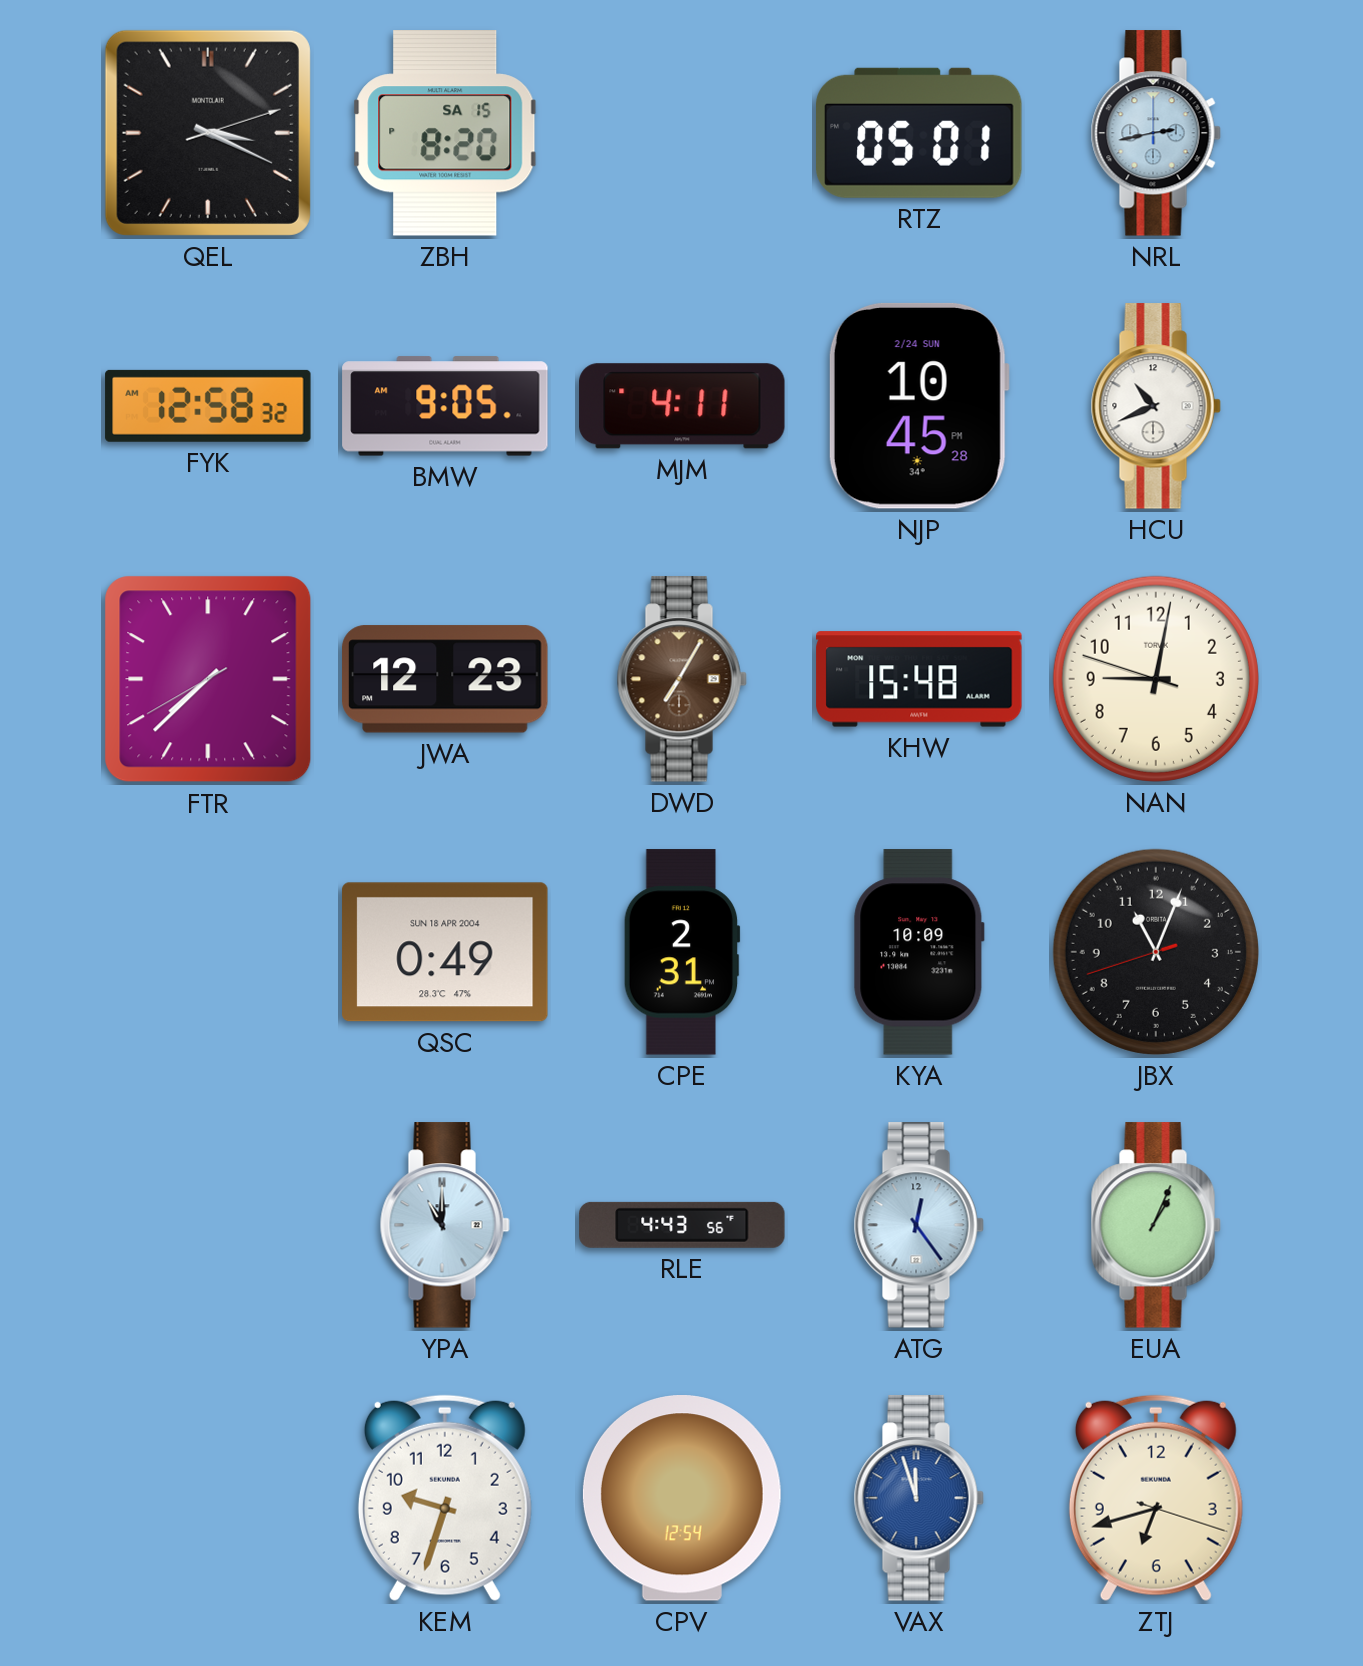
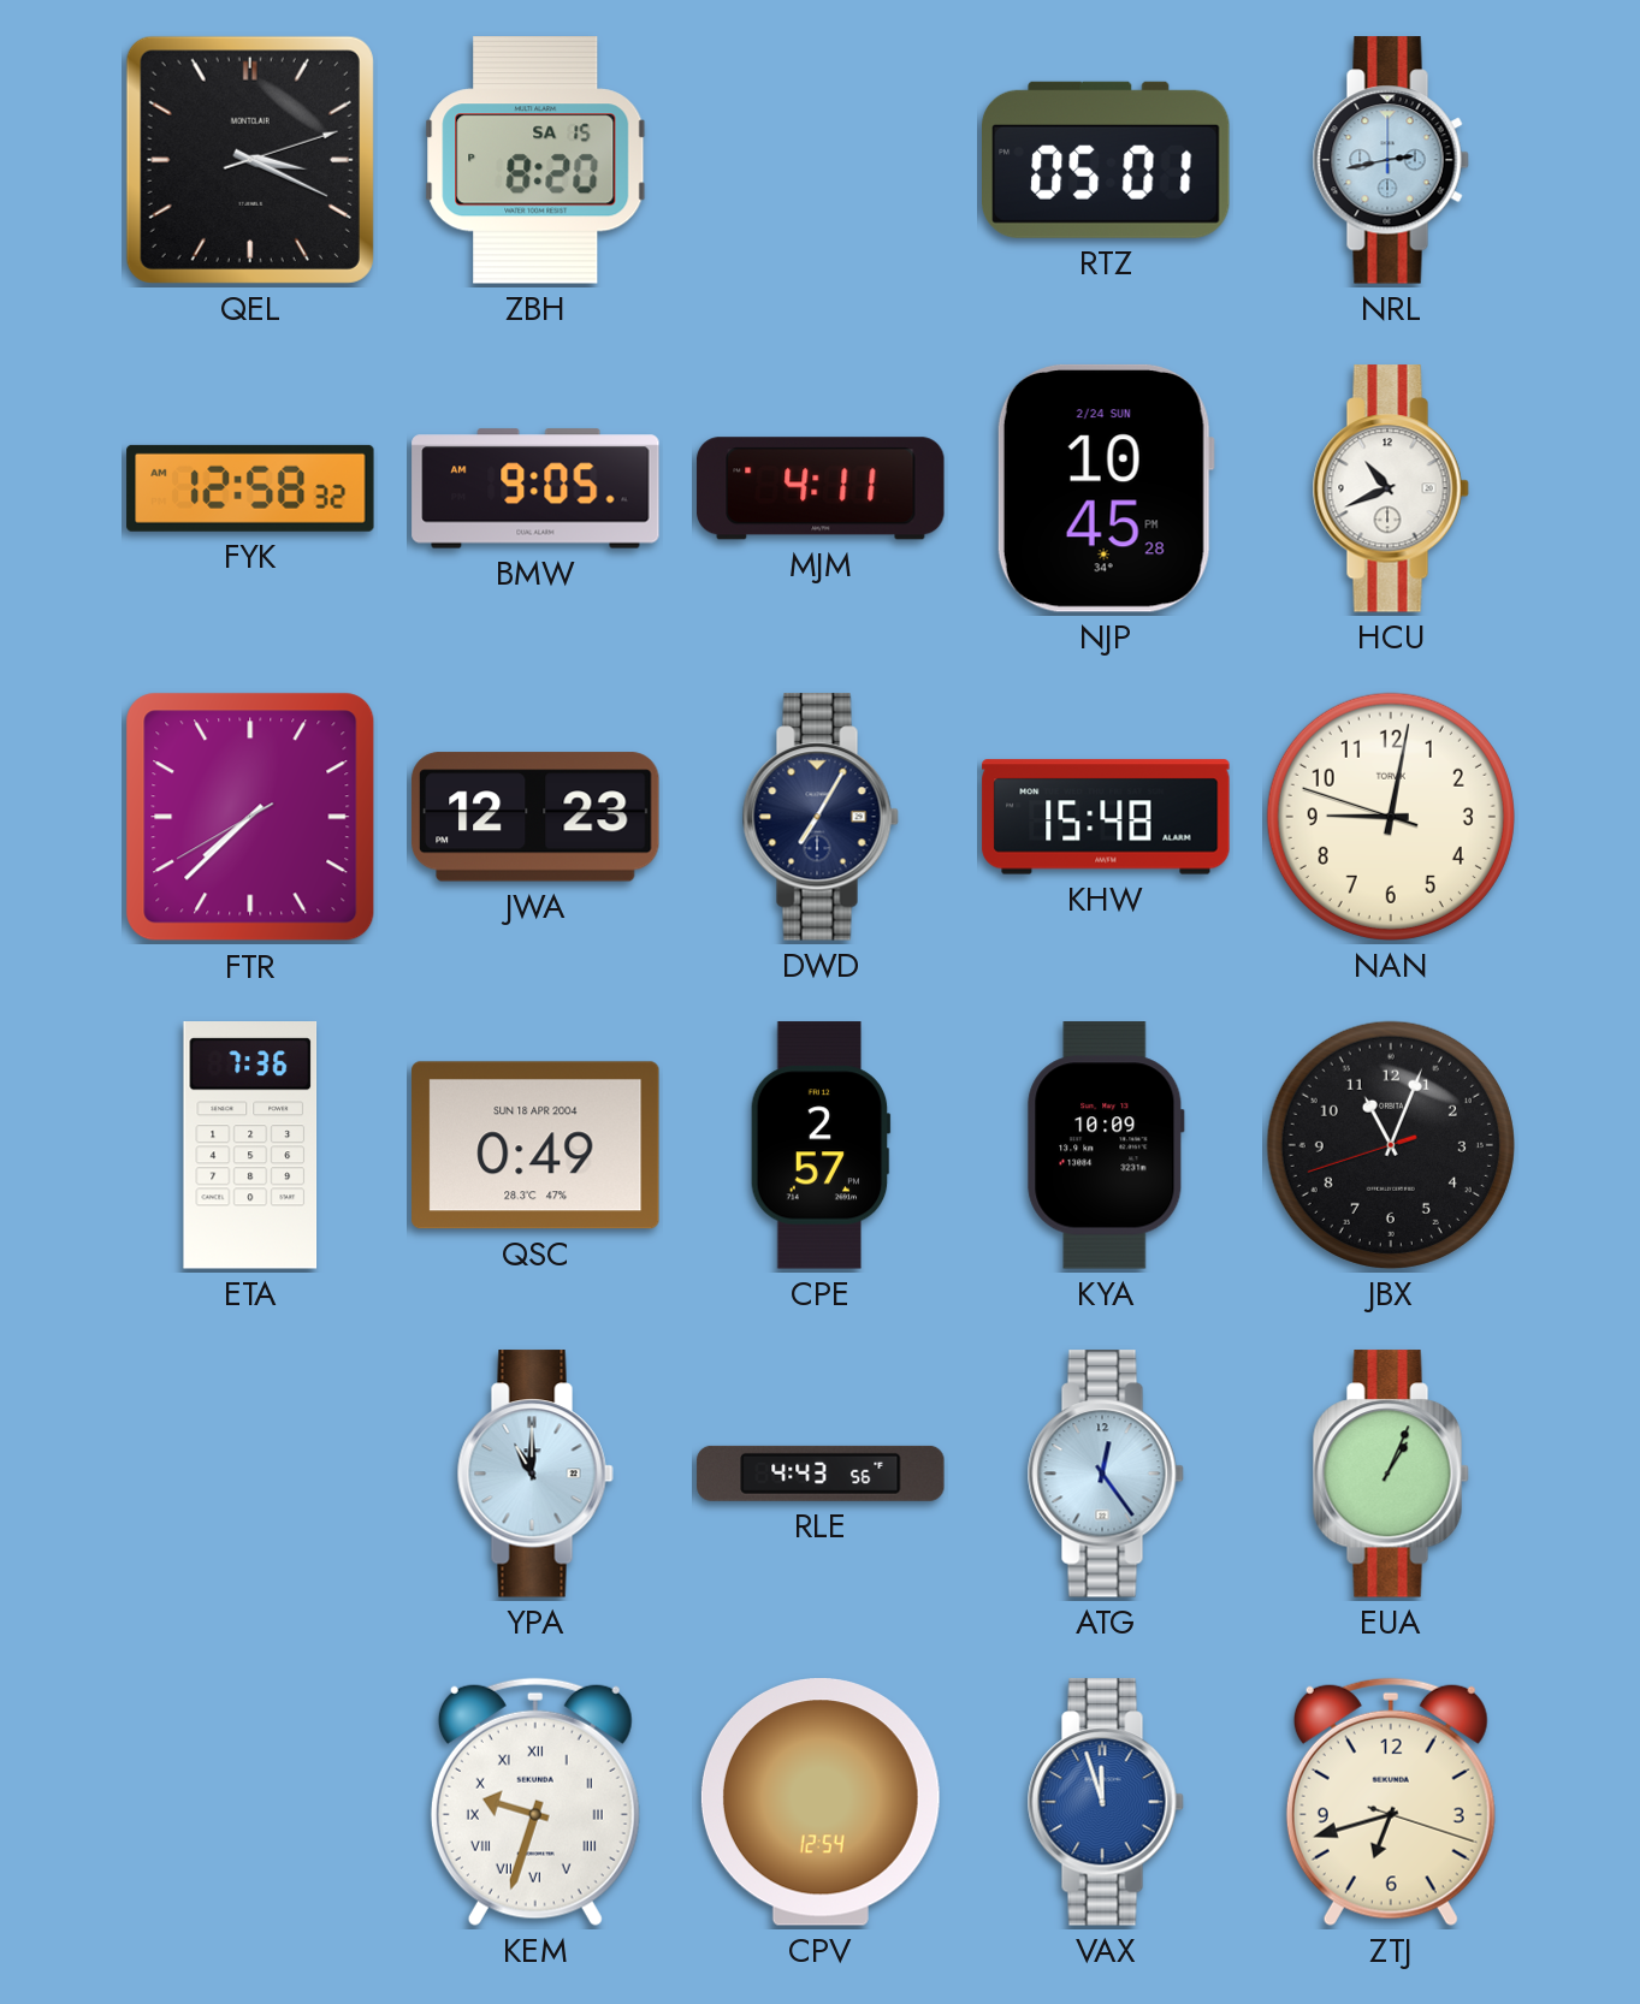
DWD dial: brown -> navy (821, 817)
ETA: none -> 7:36 (250, 1146)
CPE: 2:31 -> 2:57 (821, 1145)
KEM numerals: Arabic -> Roman (535, 1802)
